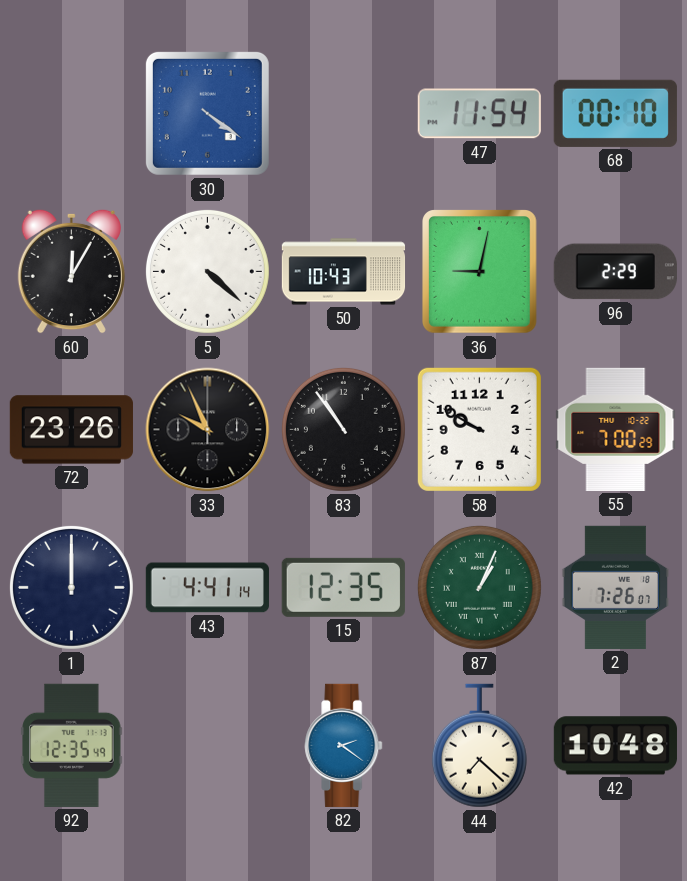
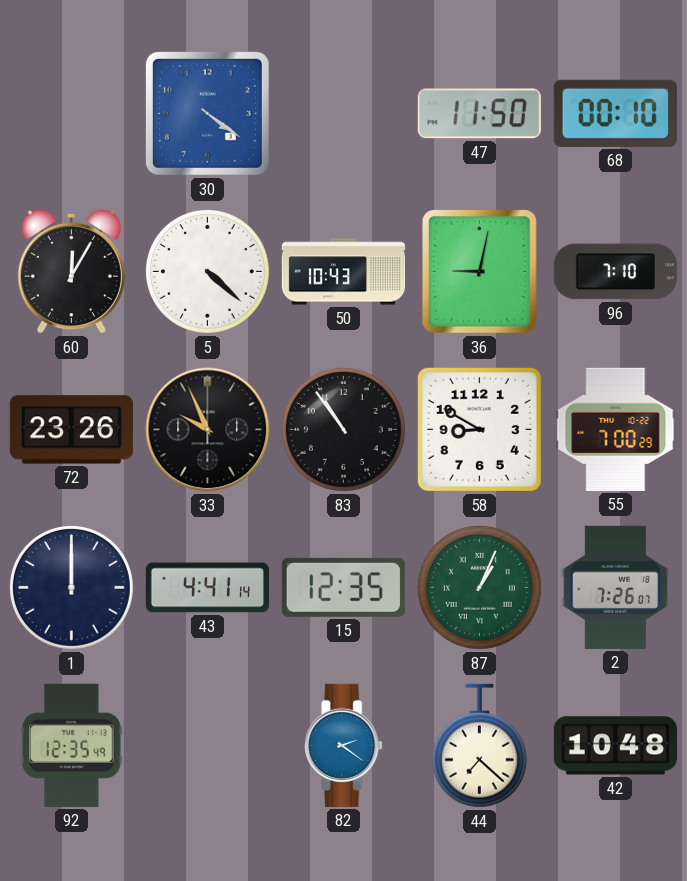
47: 11:54 -> 11:50 (479, 114)
96: 2:29 -> 7:10 (615, 272)
58: 9:50 -> 8:50 (479, 429)
